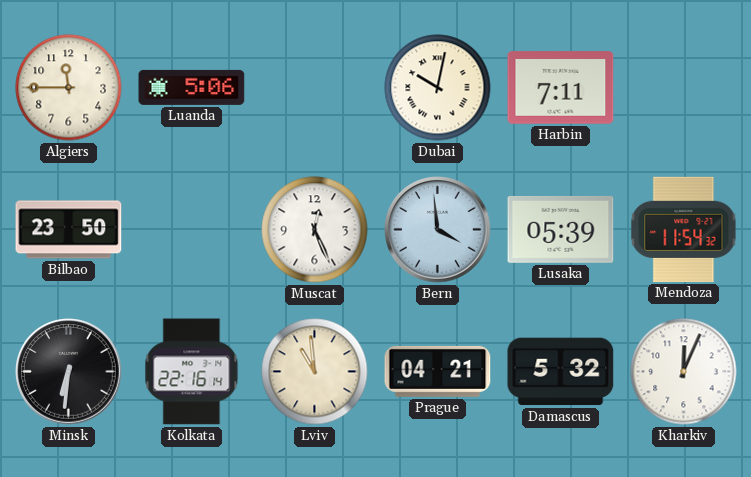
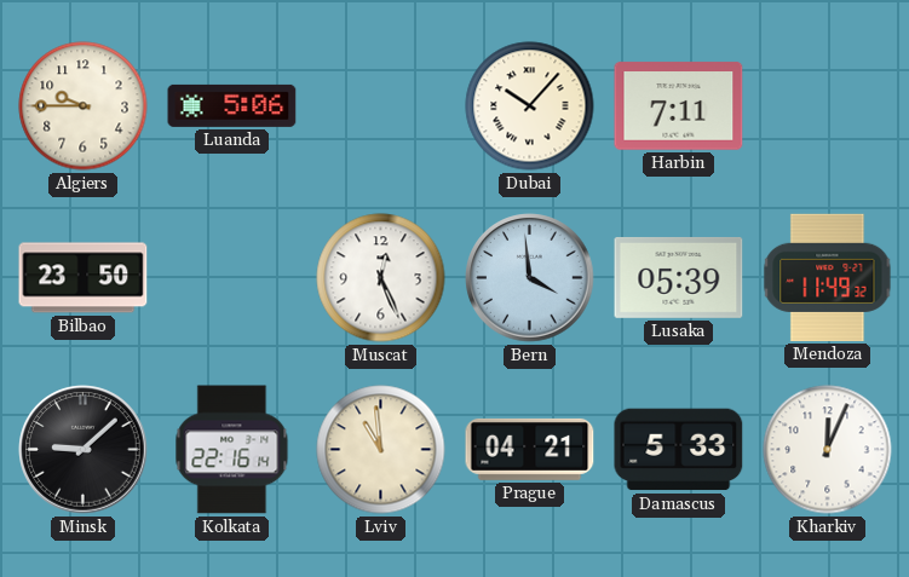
Algiers: 11:45 -> 9:45 (84, 106)
Dubai: 10:02 -> 10:07 (530, 106)
Mendoza: 11:54 -> 11:49 (828, 277)
Minsk: 6:31 -> 9:08 (84, 450)
Damascus: 5:32 -> 5:33 (679, 450)
